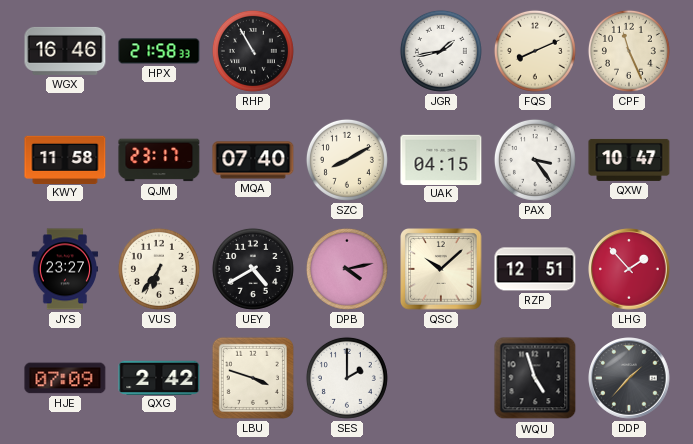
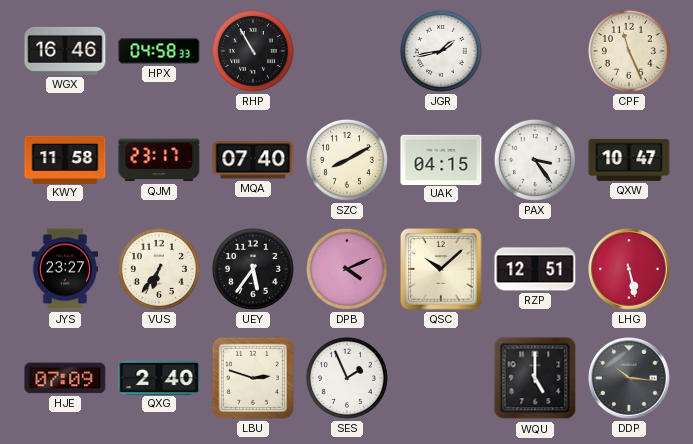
HPX: 21:58 -> 04:58 (159, 51)
FQS: 8:11 -> none (535, 51)
UEY: 4:40 -> 5:36 (253, 269)
DPB: 4:13 -> 4:11 (347, 269)
LHG: 1:53 -> 5:28 (629, 269)
QXG: 2:42 -> 2:40 (159, 377)
LBU: 3:48 -> 2:48 (253, 378)
SES: 2:00 -> 1:56 (347, 378)
WQU: 4:57 -> 5:00 (535, 378)
DDP: 1:37 -> 10:16 (629, 378)
